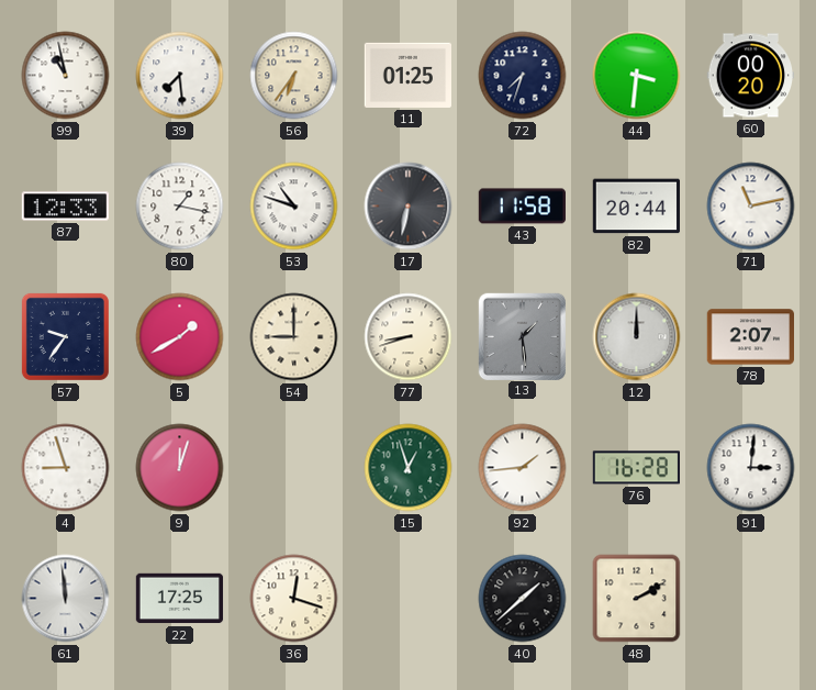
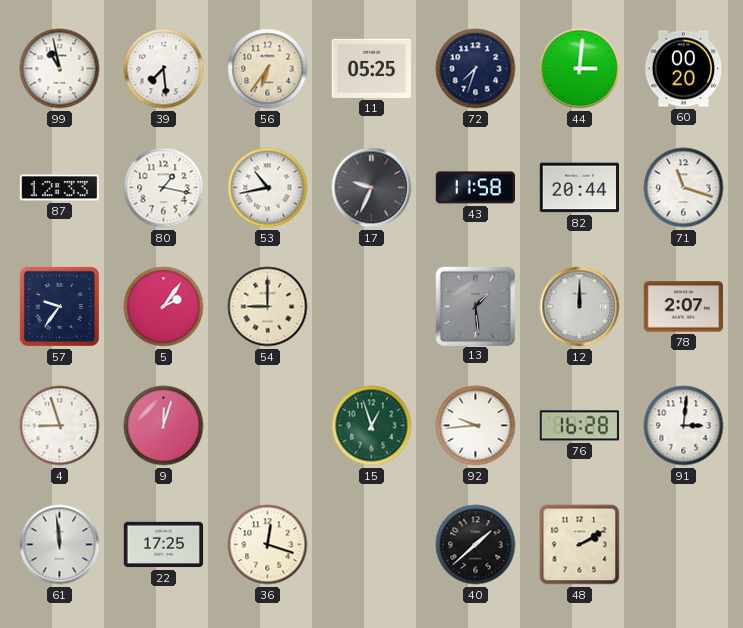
11: 01:25 -> 05:25 (371, 68)
44: 3:31 -> 3:01 (580, 69)
53: 10:48 -> 10:43 (268, 188)
17: 6:32 -> 9:34 (372, 188)
71: 11:13 -> 11:18 (684, 188)
5: 1:40 -> 2:06 (164, 307)
77: 8:42 -> none (409, 337)
92: 1:44 -> 9:44 (476, 426)
